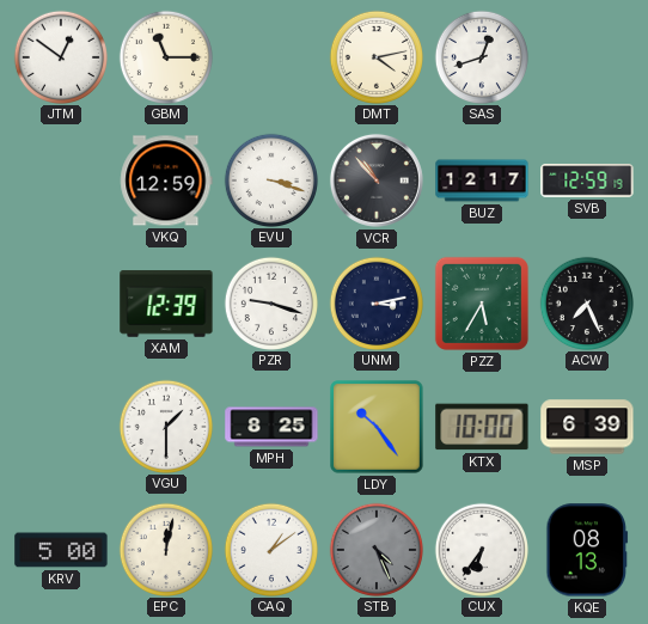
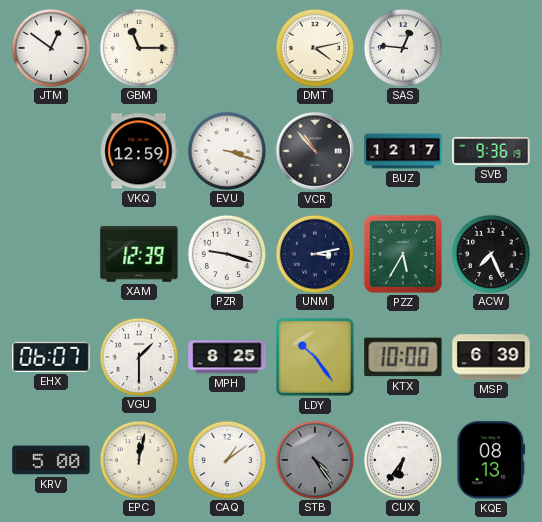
SAS: 12:42 -> 12:46 (402, 47)
SVB: 12:59 -> 9:36 (491, 151)
EHX: none -> 06:07 (51, 357)
STB: 4:26 -> 4:24 (314, 459)
